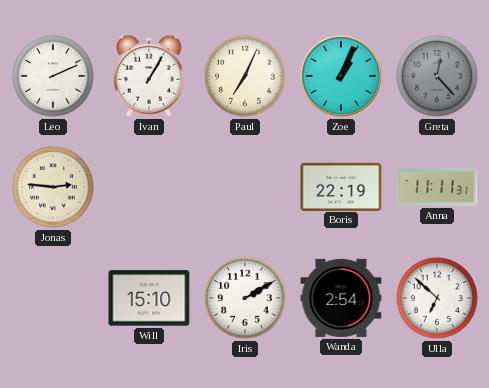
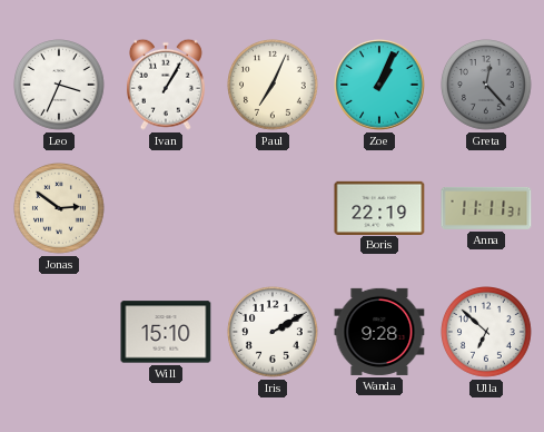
Leo: 2:11 -> 3:34 (60, 86)
Jonas: 2:46 -> 2:51 (60, 209)
Wanda: 2:54 -> 9:28 (379, 332)
